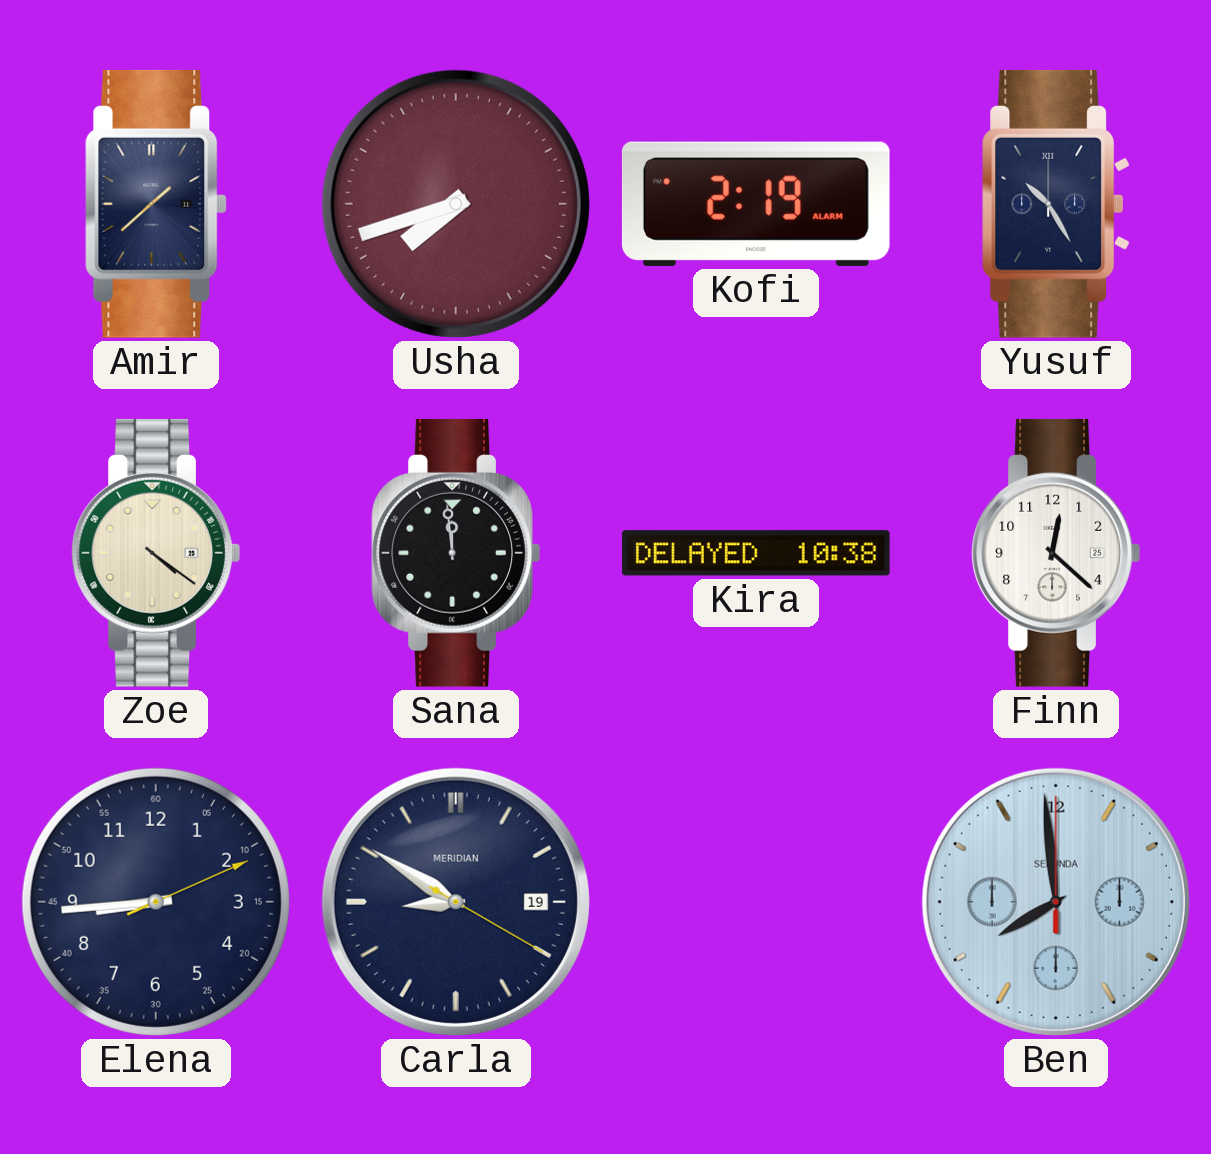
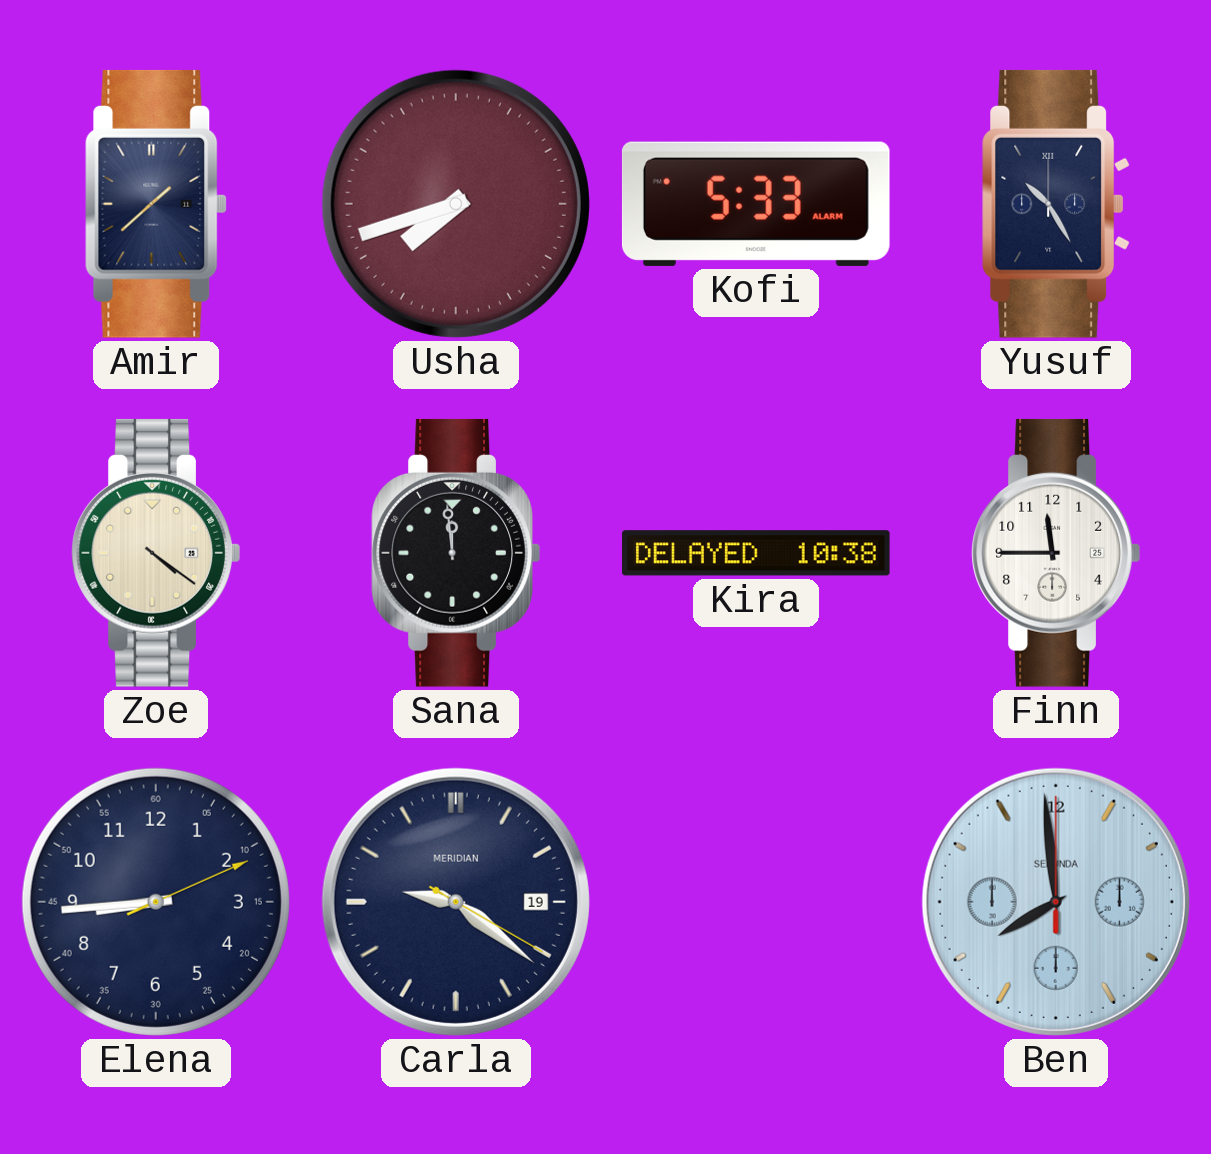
Kofi: 2:19 -> 5:33 (756, 204)
Finn: 12:22 -> 11:45 (1056, 553)
Carla: 8:50 -> 9:21 (456, 902)
